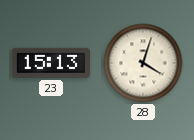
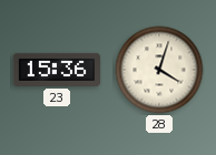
23: 15:13 -> 15:36 (56, 70)
